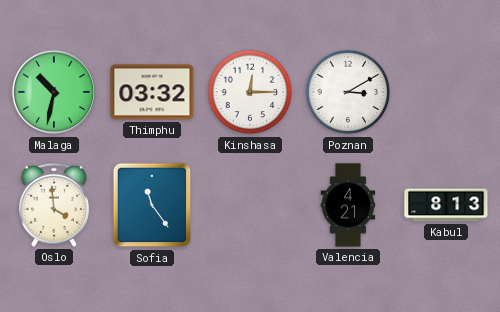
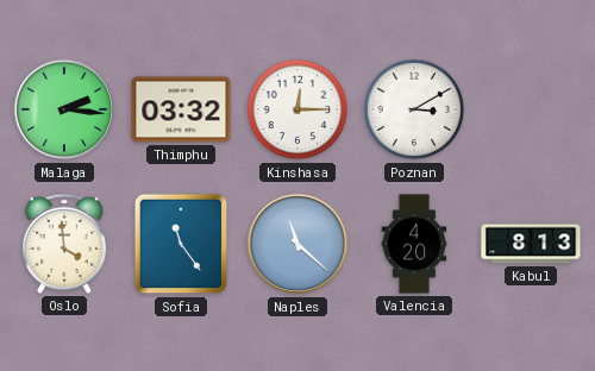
Malaga: 10:32 -> 2:16 (64, 109)
Naples: none -> 11:22 (297, 244)
Valencia: 4:21 -> 4:20 (414, 244)
